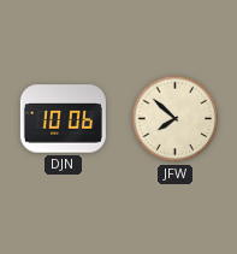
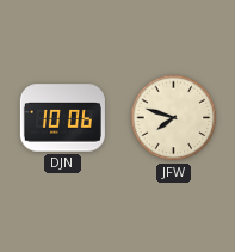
JFW: 7:52 -> 7:48 (174, 118)
